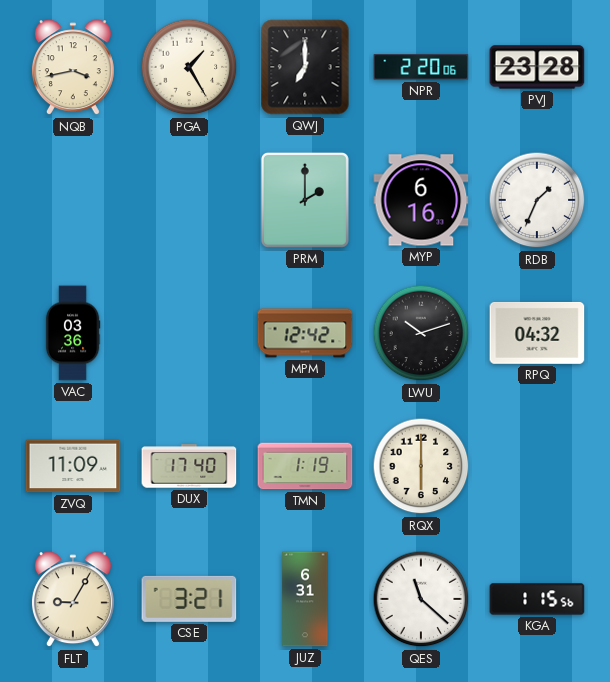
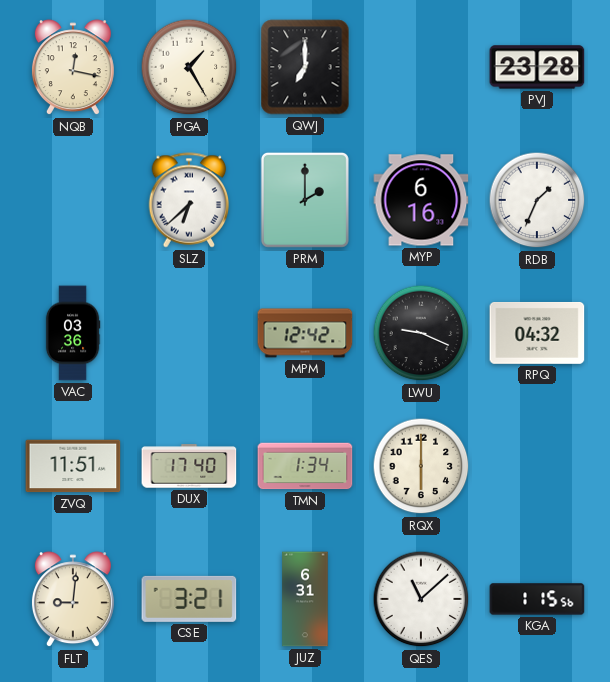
NQB: 3:43 -> 12:17 (73, 68)
NPR: 2:20 -> none (421, 67)
SLZ: none -> 6:38 (189, 200)
LWU: 10:12 -> 9:19 (421, 333)
ZVQ: 11:09 -> 11:51 (73, 466)
TMN: 1:19 -> 1:34 (305, 466)
FLT: 9:05 -> 9:01 (73, 600)
QES: 11:22 -> 11:08 (421, 599)
